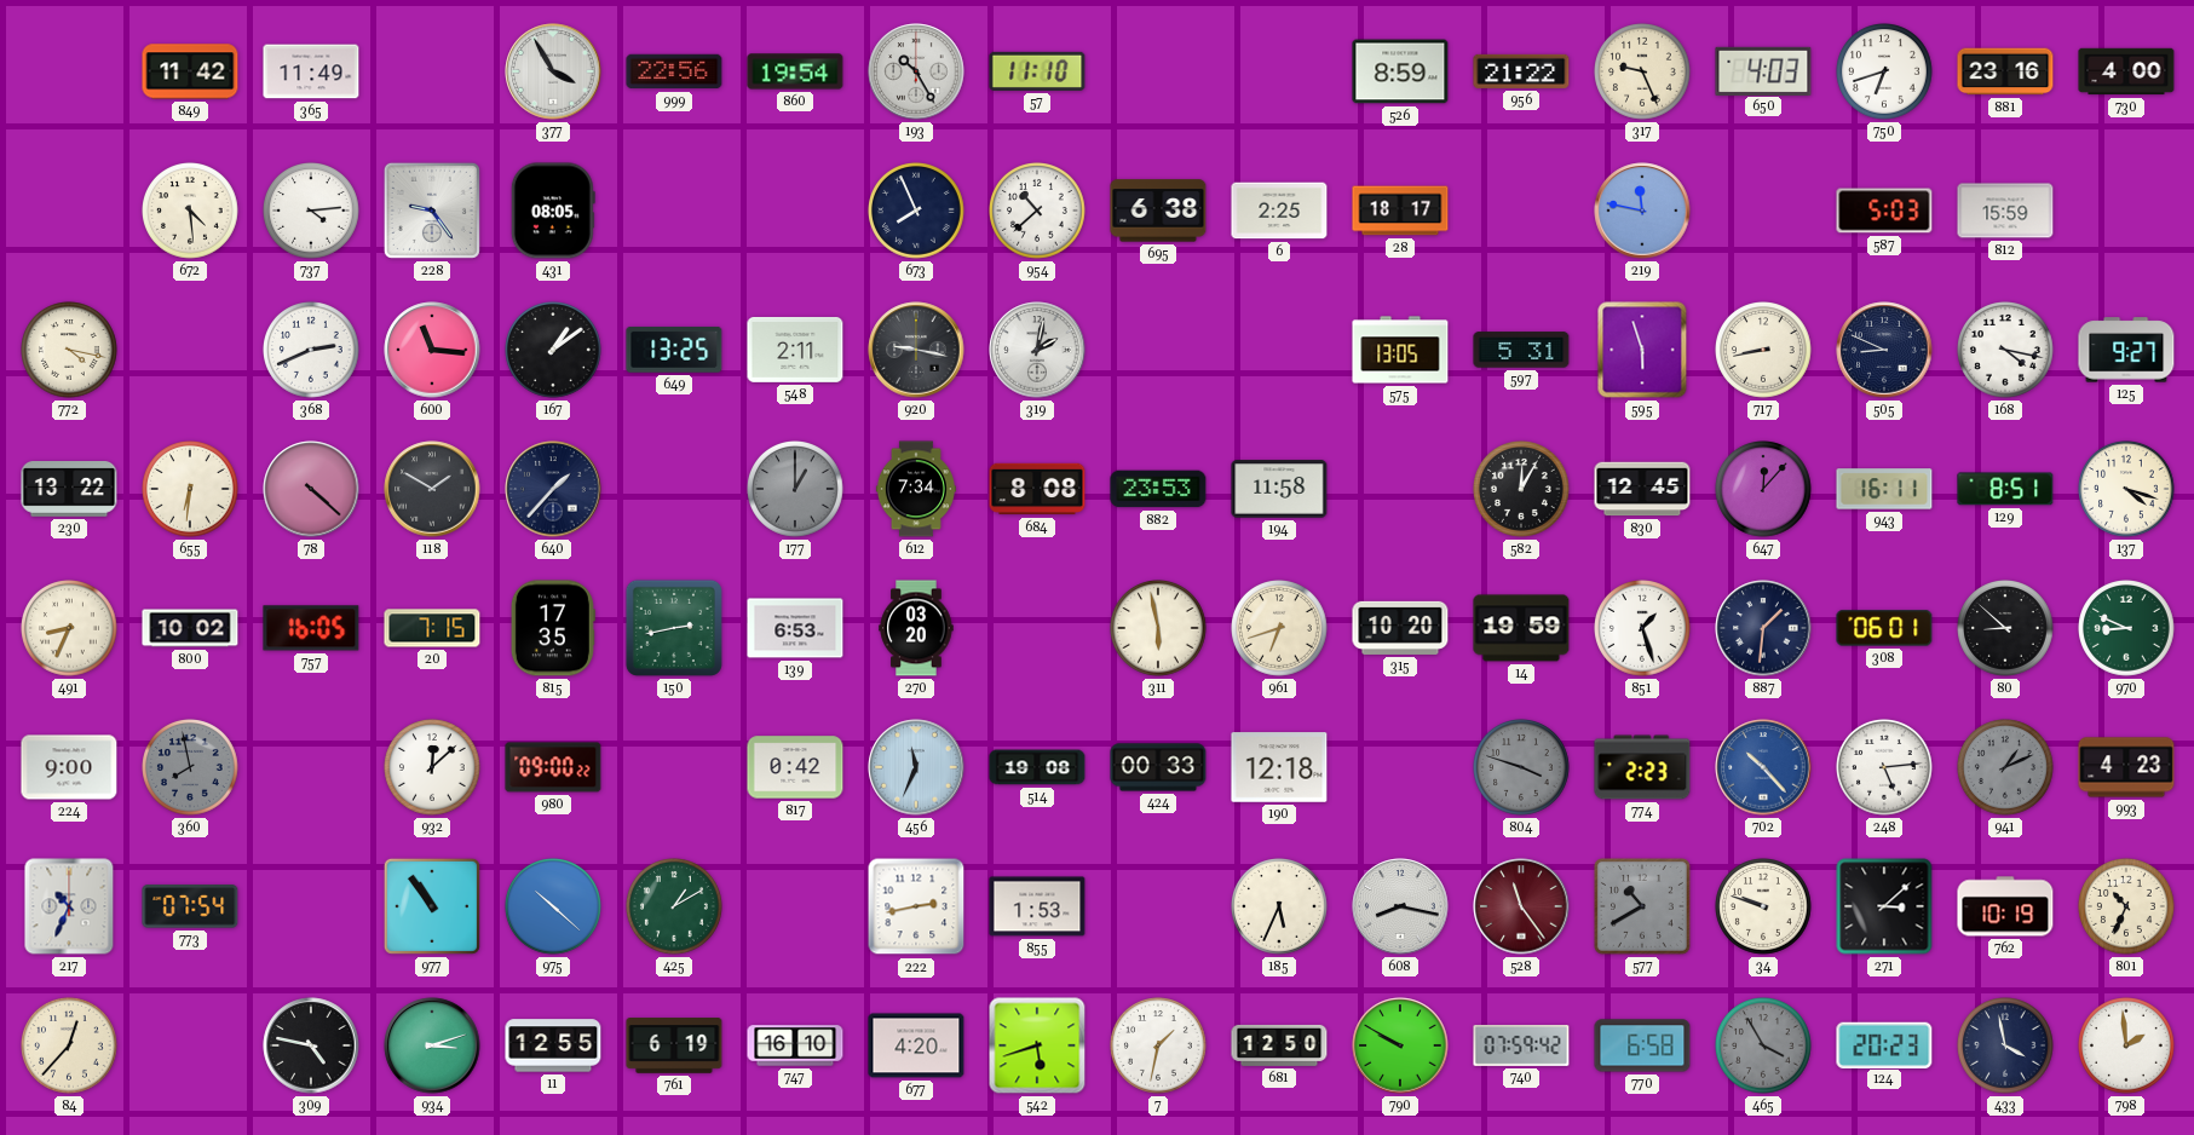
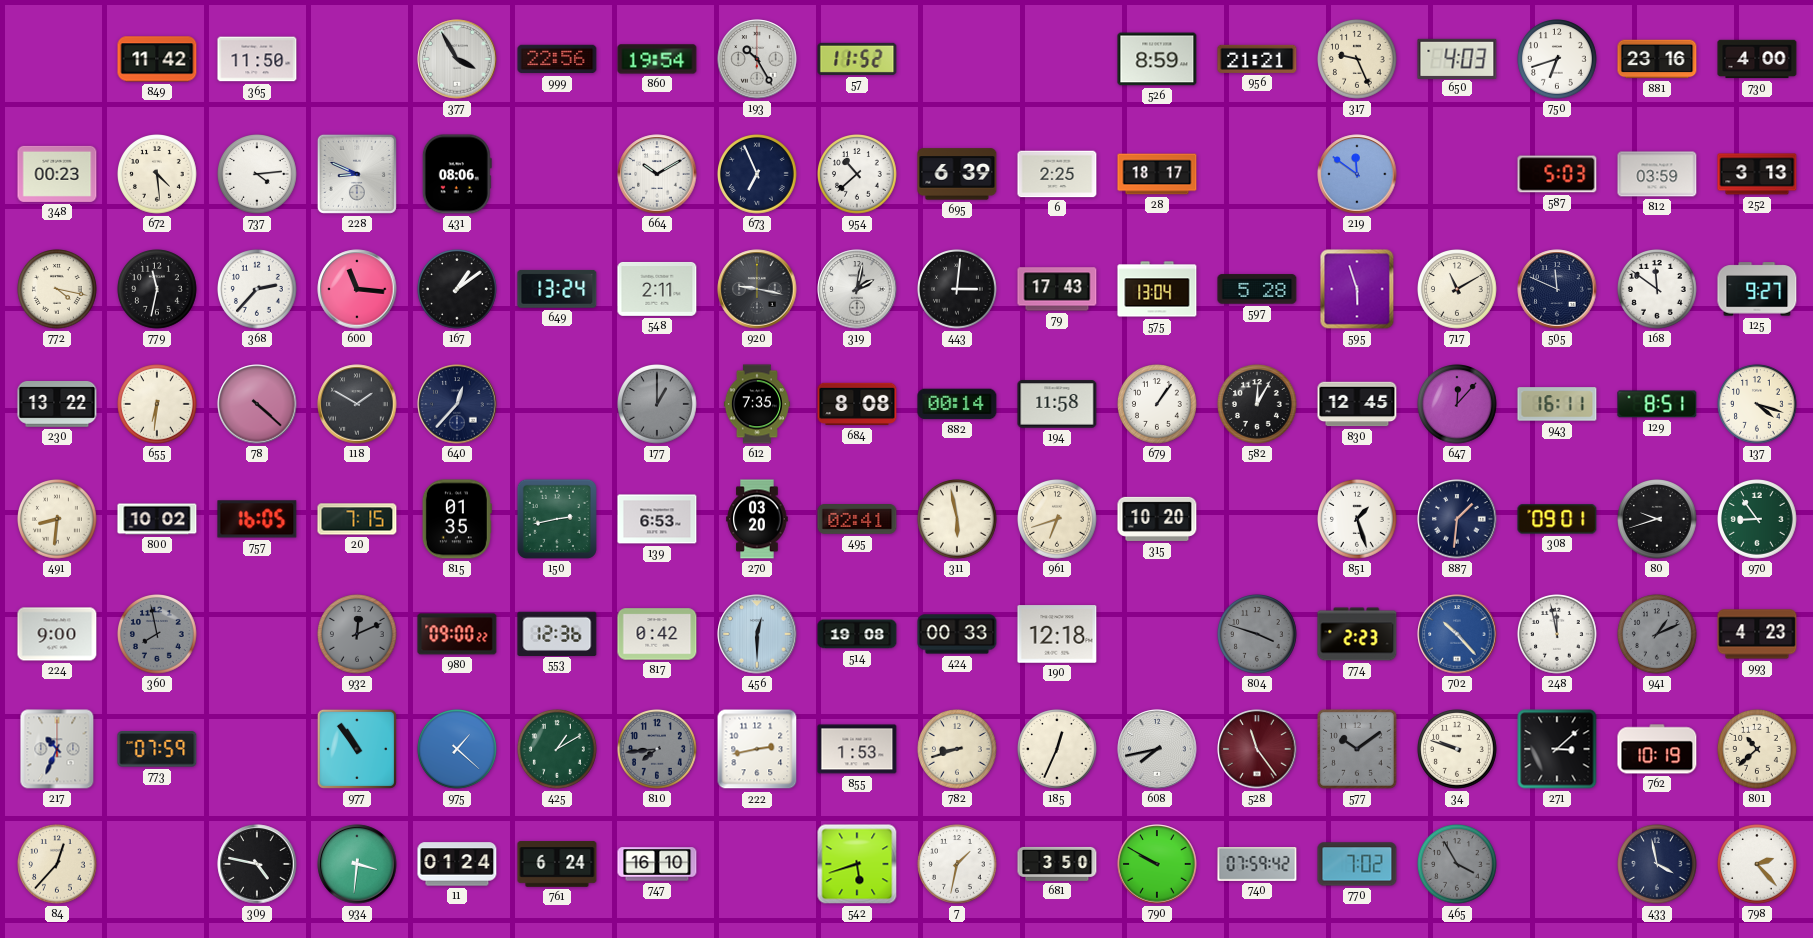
365: 11:49 -> 11:50 (257, 59)
57: 11:10 -> 11:52 (857, 59)
956: 21:22 -> 21:21 (1257, 59)
348: none -> 00:23 (57, 174)
228: 9:24 -> 8:49 (357, 174)
431: 08:05 -> 08:06 (457, 174)
664: none -> 10:10 (657, 174)
673: 7:56 -> 6:56 (758, 175)
695: 6:38 -> 6:39 (957, 174)
219: 11:47 -> 11:51 (1357, 174)
812: 15:59 -> 03:59 (1657, 174)
252: none -> 3:13 (1757, 174)
779: none -> 11:32 (158, 290)
368: 2:41 -> 2:37 (258, 290)
649: 13:25 -> 13:24 (557, 289)
443: none -> 3:01 (958, 290)
79: none -> 17:43 (1057, 289)
575: 13:05 -> 13:04 (1157, 289)
597: 5:31 -> 5:28 (1257, 289)
717: 8:43 -> 11:10 (1458, 290)
505: 8:49 -> 11:49 (1557, 289)
168: 4:17 -> 11:51 (1658, 290)
640: 1:37 -> 12:37 (457, 404)
612: 7:34 -> 7:35 (757, 404)
882: 23:53 -> 00:14 (957, 404)
679: none -> 1:06 (1158, 405)
491: 8:34 -> 8:31 (58, 520)
815: 17:35 -> 01:35 (457, 519)
495: none -> 02:41 (857, 520)
14: 19:59 -> none (1521, 628)
308: 06:01 -> 09:01 (1557, 519)
80: 8:52 -> 9:42 (1658, 520)
970: 8:49 -> 8:54 (1758, 520)
932: 12:08 -> 12:11 (358, 635)
932 dial: white -> grey (358, 635)
553: none -> 12:36 (557, 633)
456: 11:34 -> 12:30 (757, 634)
248: 5:14 -> 11:58 (1558, 635)
773: 07:54 -> 07:59 (157, 749)
975: 10:22 -> 1:22 (458, 750)
810: none -> 7:44 (658, 750)
782: none -> 8:42 (958, 750)
185: 5:34 -> 12:34 (1058, 750)
608: 8:17 -> 7:43 (1157, 749)
577: 10:40 -> 10:09 (1358, 750)
801: 10:34 -> 10:38 (1758, 750)
934: 3:12 -> 3:31 (357, 864)
11: 12:55 -> 01:24 (457, 864)
761: 6:19 -> 6:24 (557, 864)
677: 4:20 -> none (916, 1045)
681: 12:50 -> 3:50 (1057, 864)
770: 6:58 -> 7:02 (1357, 864)
124: 20:23 -> none (1884, 1044)
798: 1:59 -> 2:23 (1758, 865)
